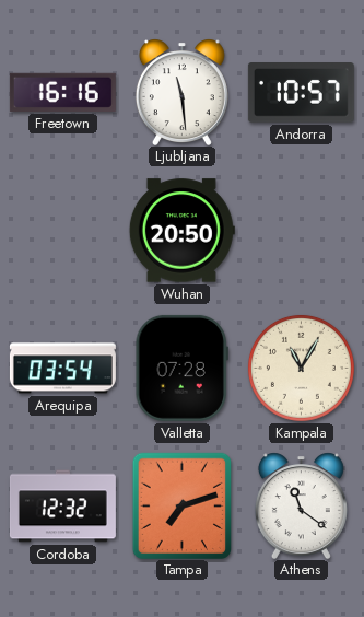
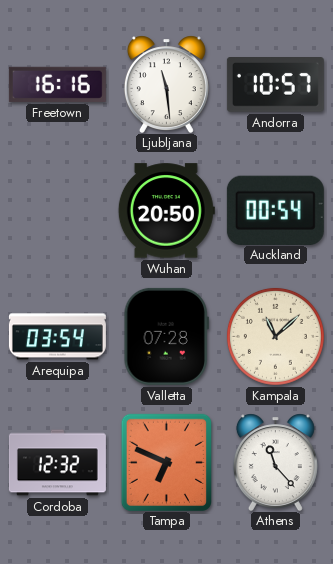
Auckland: none -> 00:54 (275, 210)
Kampala: 11:05 -> 11:08 (275, 336)
Tampa: 7:12 -> 6:49 (166, 462)
Athens: 11:21 -> 11:23 (275, 462)
